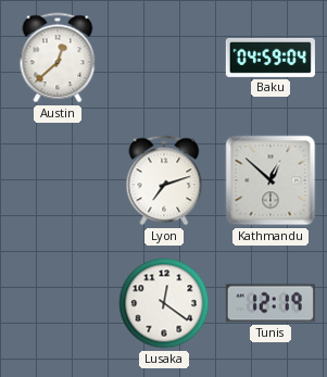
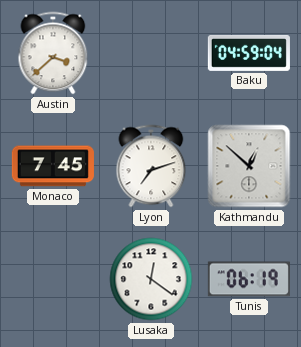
Austin: 12:38 -> 3:38 (53, 53)
Monaco: none -> 7:45 (53, 166)
Tunis: 12:19 -> 06:19 (249, 279)
